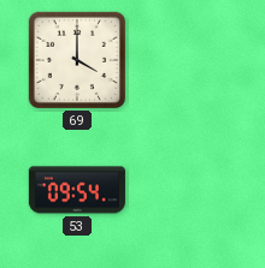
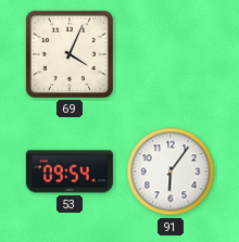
69: 4:00 -> 4:04 (70, 54)
91: none -> 6:06 (171, 171)
